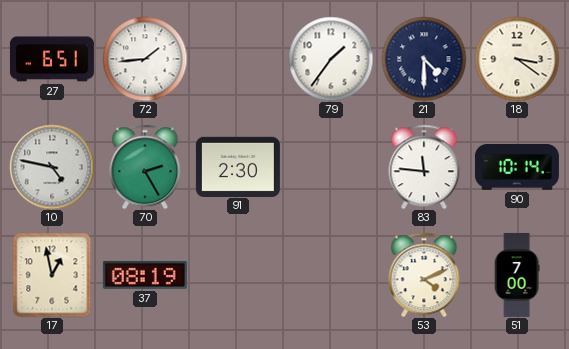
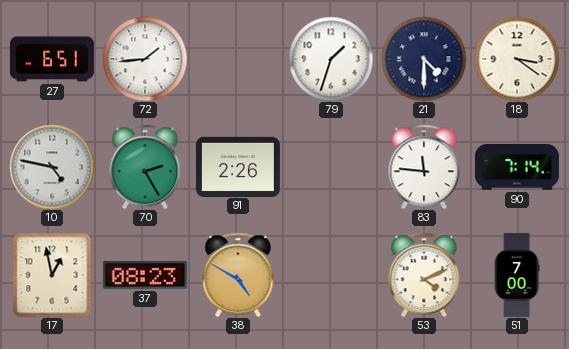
79: 1:36 -> 1:33 (331, 59)
91: 2:30 -> 2:26 (238, 166)
90: 10:14 -> 7:14 (517, 168)
37: 08:19 -> 08:23 (145, 275)
38: none -> 4:50 (238, 275)
